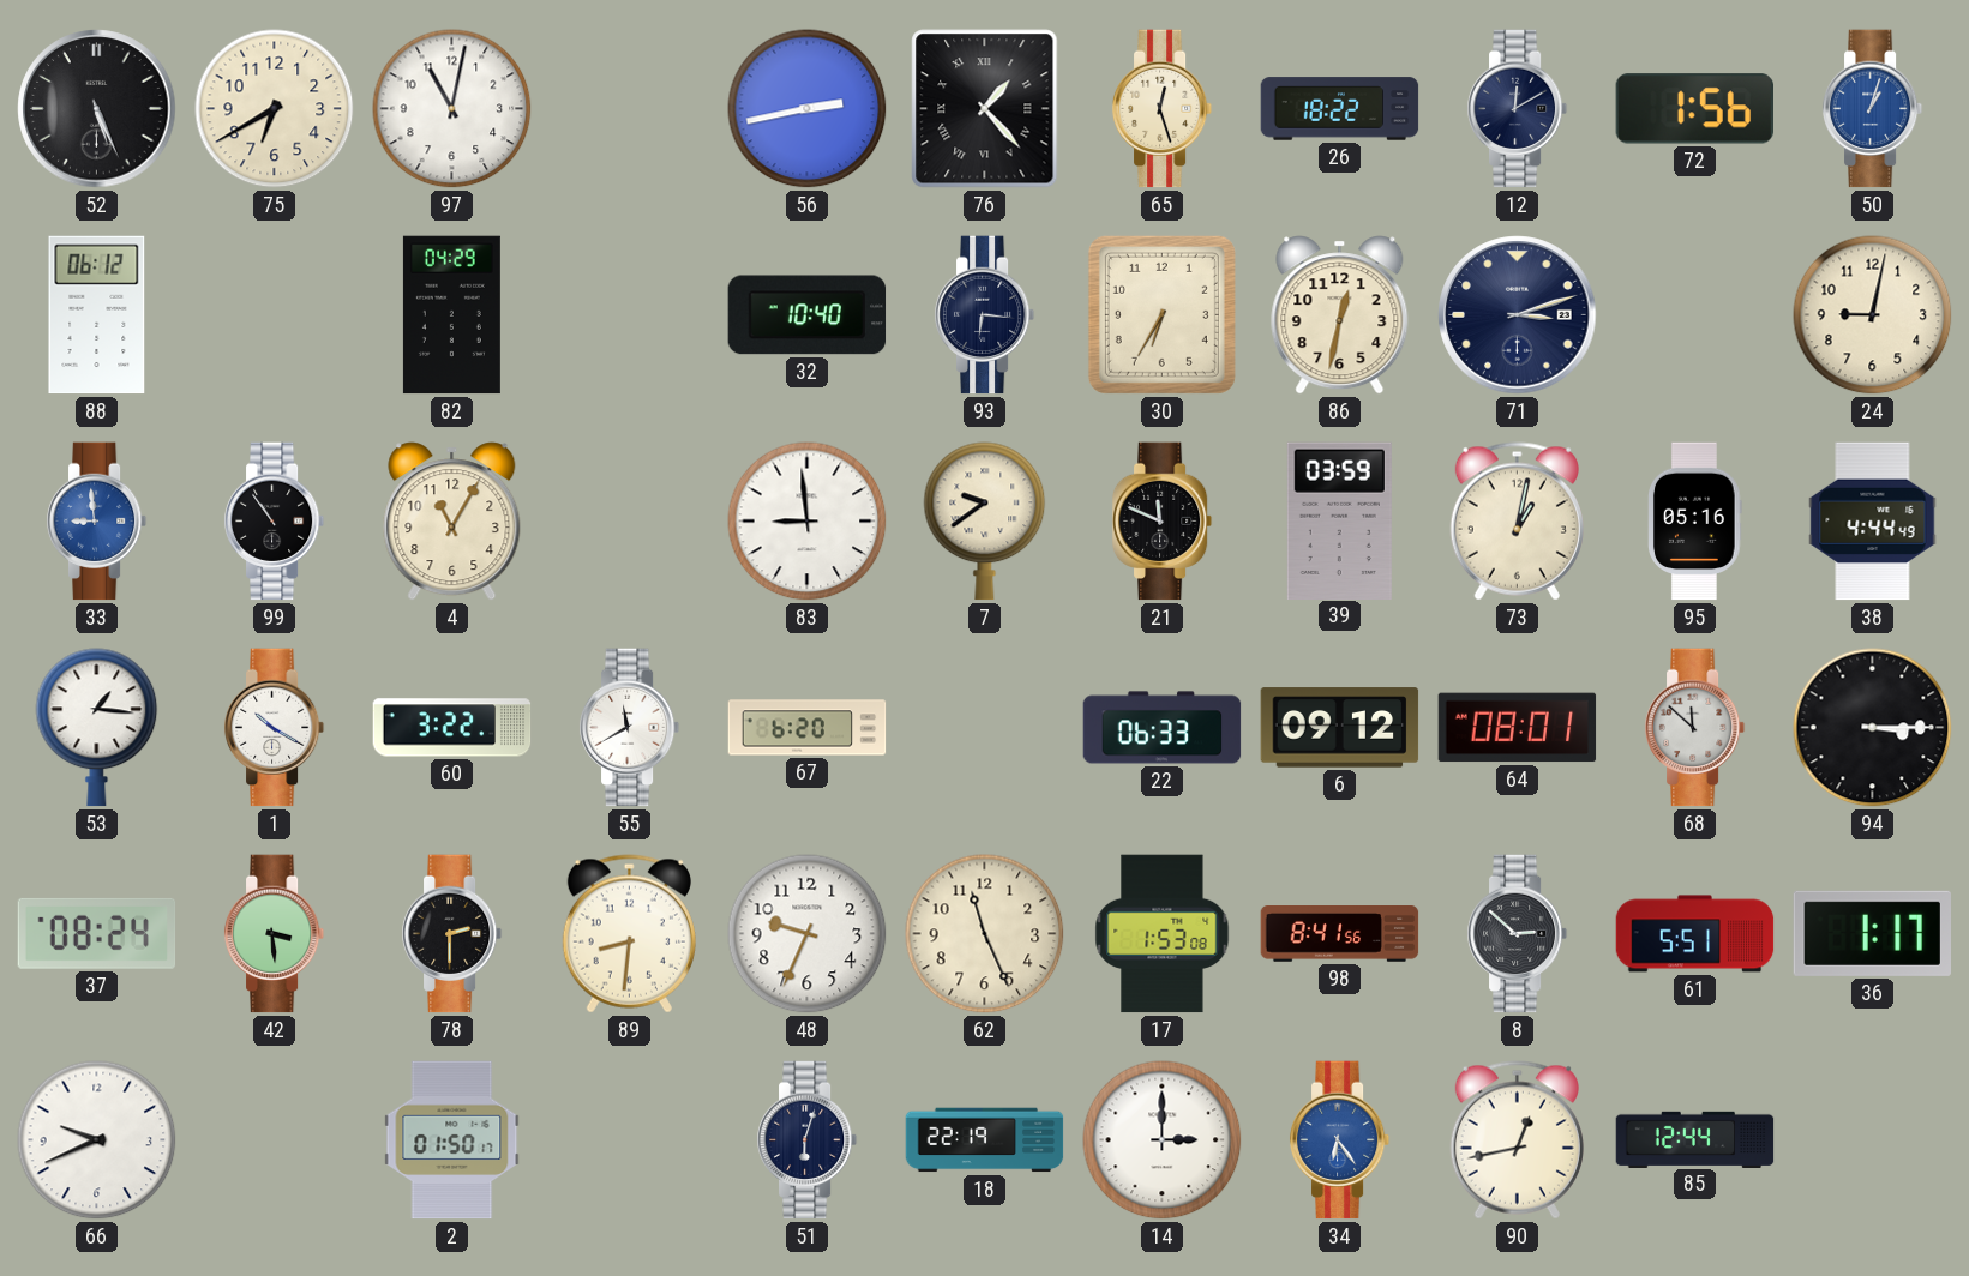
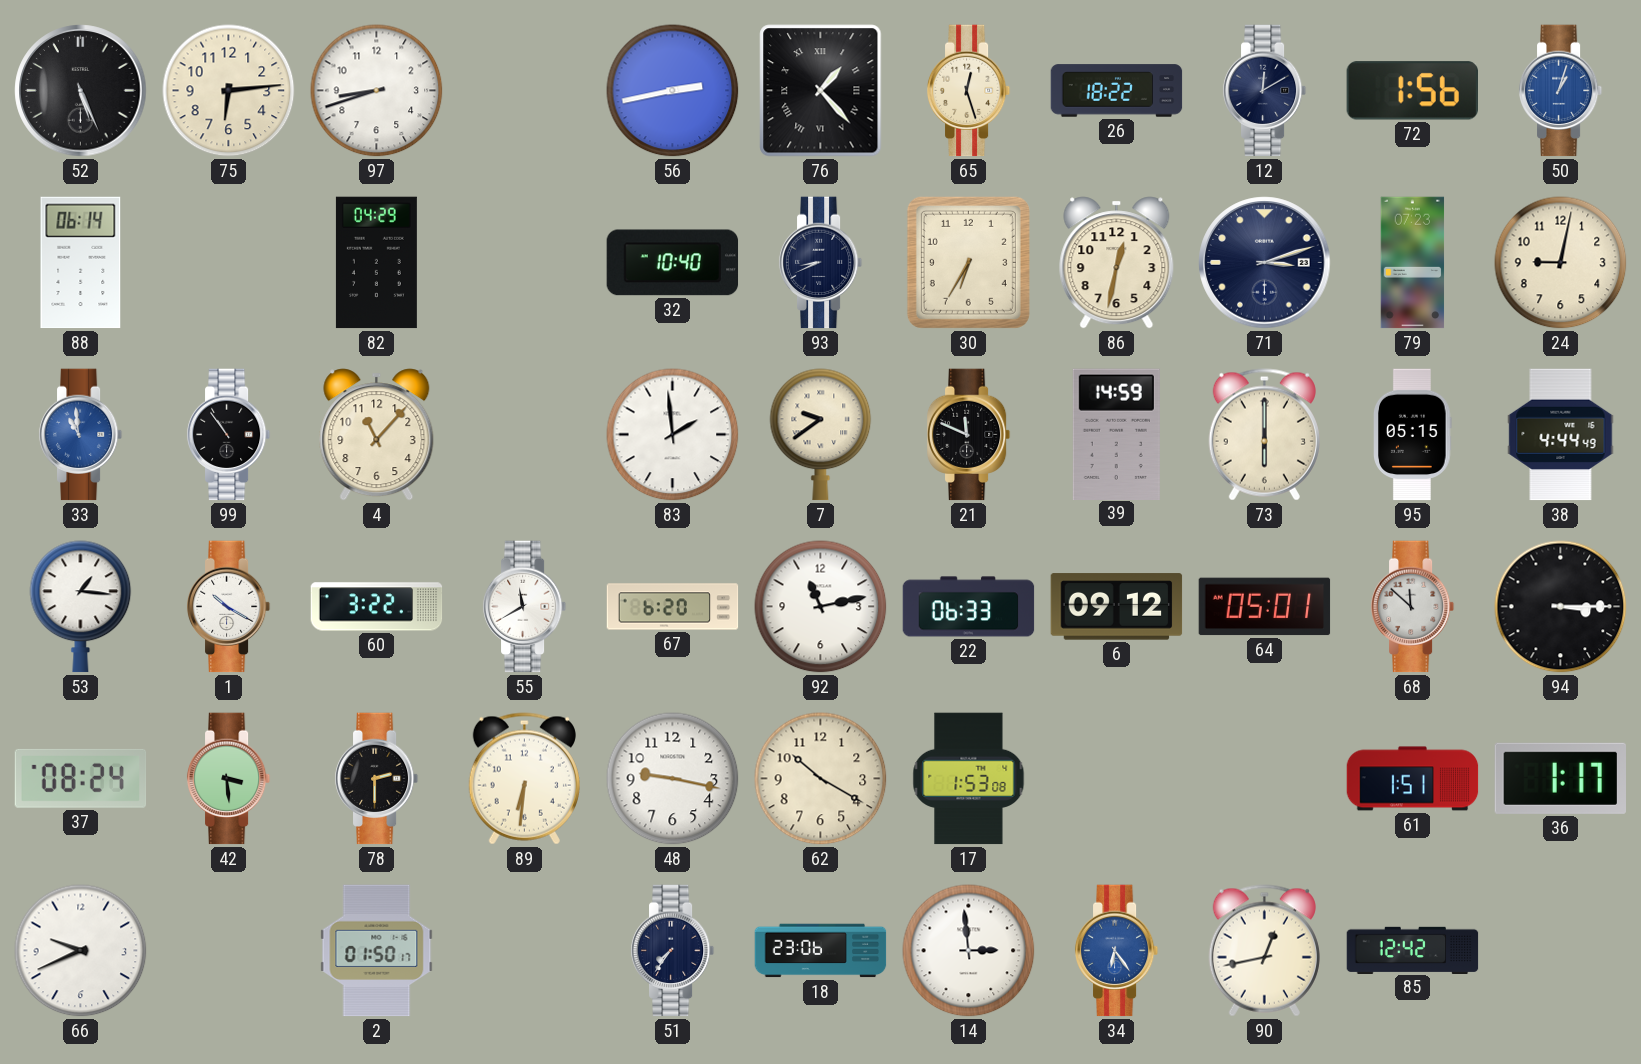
75: 6:40 -> 6:14 (229, 91)
97: 11:02 -> 8:42 (377, 91)
88: 06:12 -> 06:14 (81, 263)
93: 6:16 -> 8:41 (821, 263)
79: none -> 07:23 (1413, 263)
33: 8:59 -> 10:59 (81, 435)
4: 11:05 -> 11:07 (377, 435)
83: 8:59 -> 1:59 (673, 435)
39: 03:59 -> 14:59 (1116, 434)
73: 1:02 -> 6:00 (1264, 435)
95: 05:16 -> 05:15 (1413, 435)
92: none -> 11:13 (821, 607)
64: 08:01 -> 05:01 (1265, 607)
89: 8:31 -> 6:31 (524, 779)
48: 9:34 -> 9:17 (673, 779)
62: 11:26 -> 10:20 (821, 779)
98: 8:41 -> none (1340, 934)
8: 2:52 -> none (1518, 934)
61: 5:51 -> 1:51 (1413, 779)
51: 6:03 -> 7:36 (673, 951)
18: 22:19 -> 23:06 (821, 951)
14: 3:00 -> 2:59 (969, 951)
85: 12:44 -> 12:42 (1413, 950)
